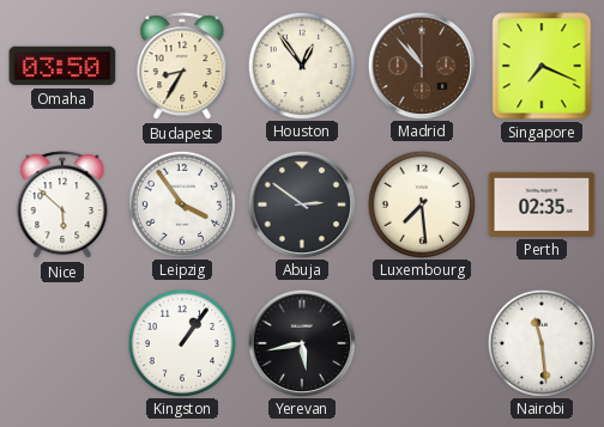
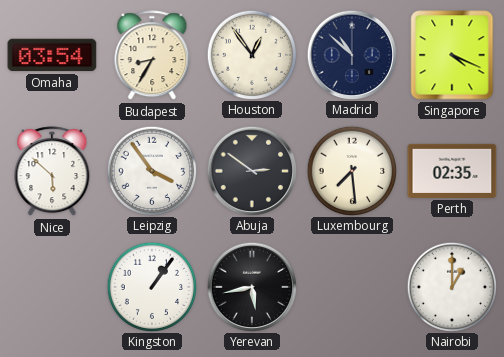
Omaha: 03:50 -> 03:54 (52, 55)
Madrid: 10:53 -> 10:52 (351, 54)
Madrid dial: brown -> navy (351, 54)
Singapore: 7:19 -> 4:19 (452, 55)
Nairobi: 11:29 -> 1:00 (451, 286)
